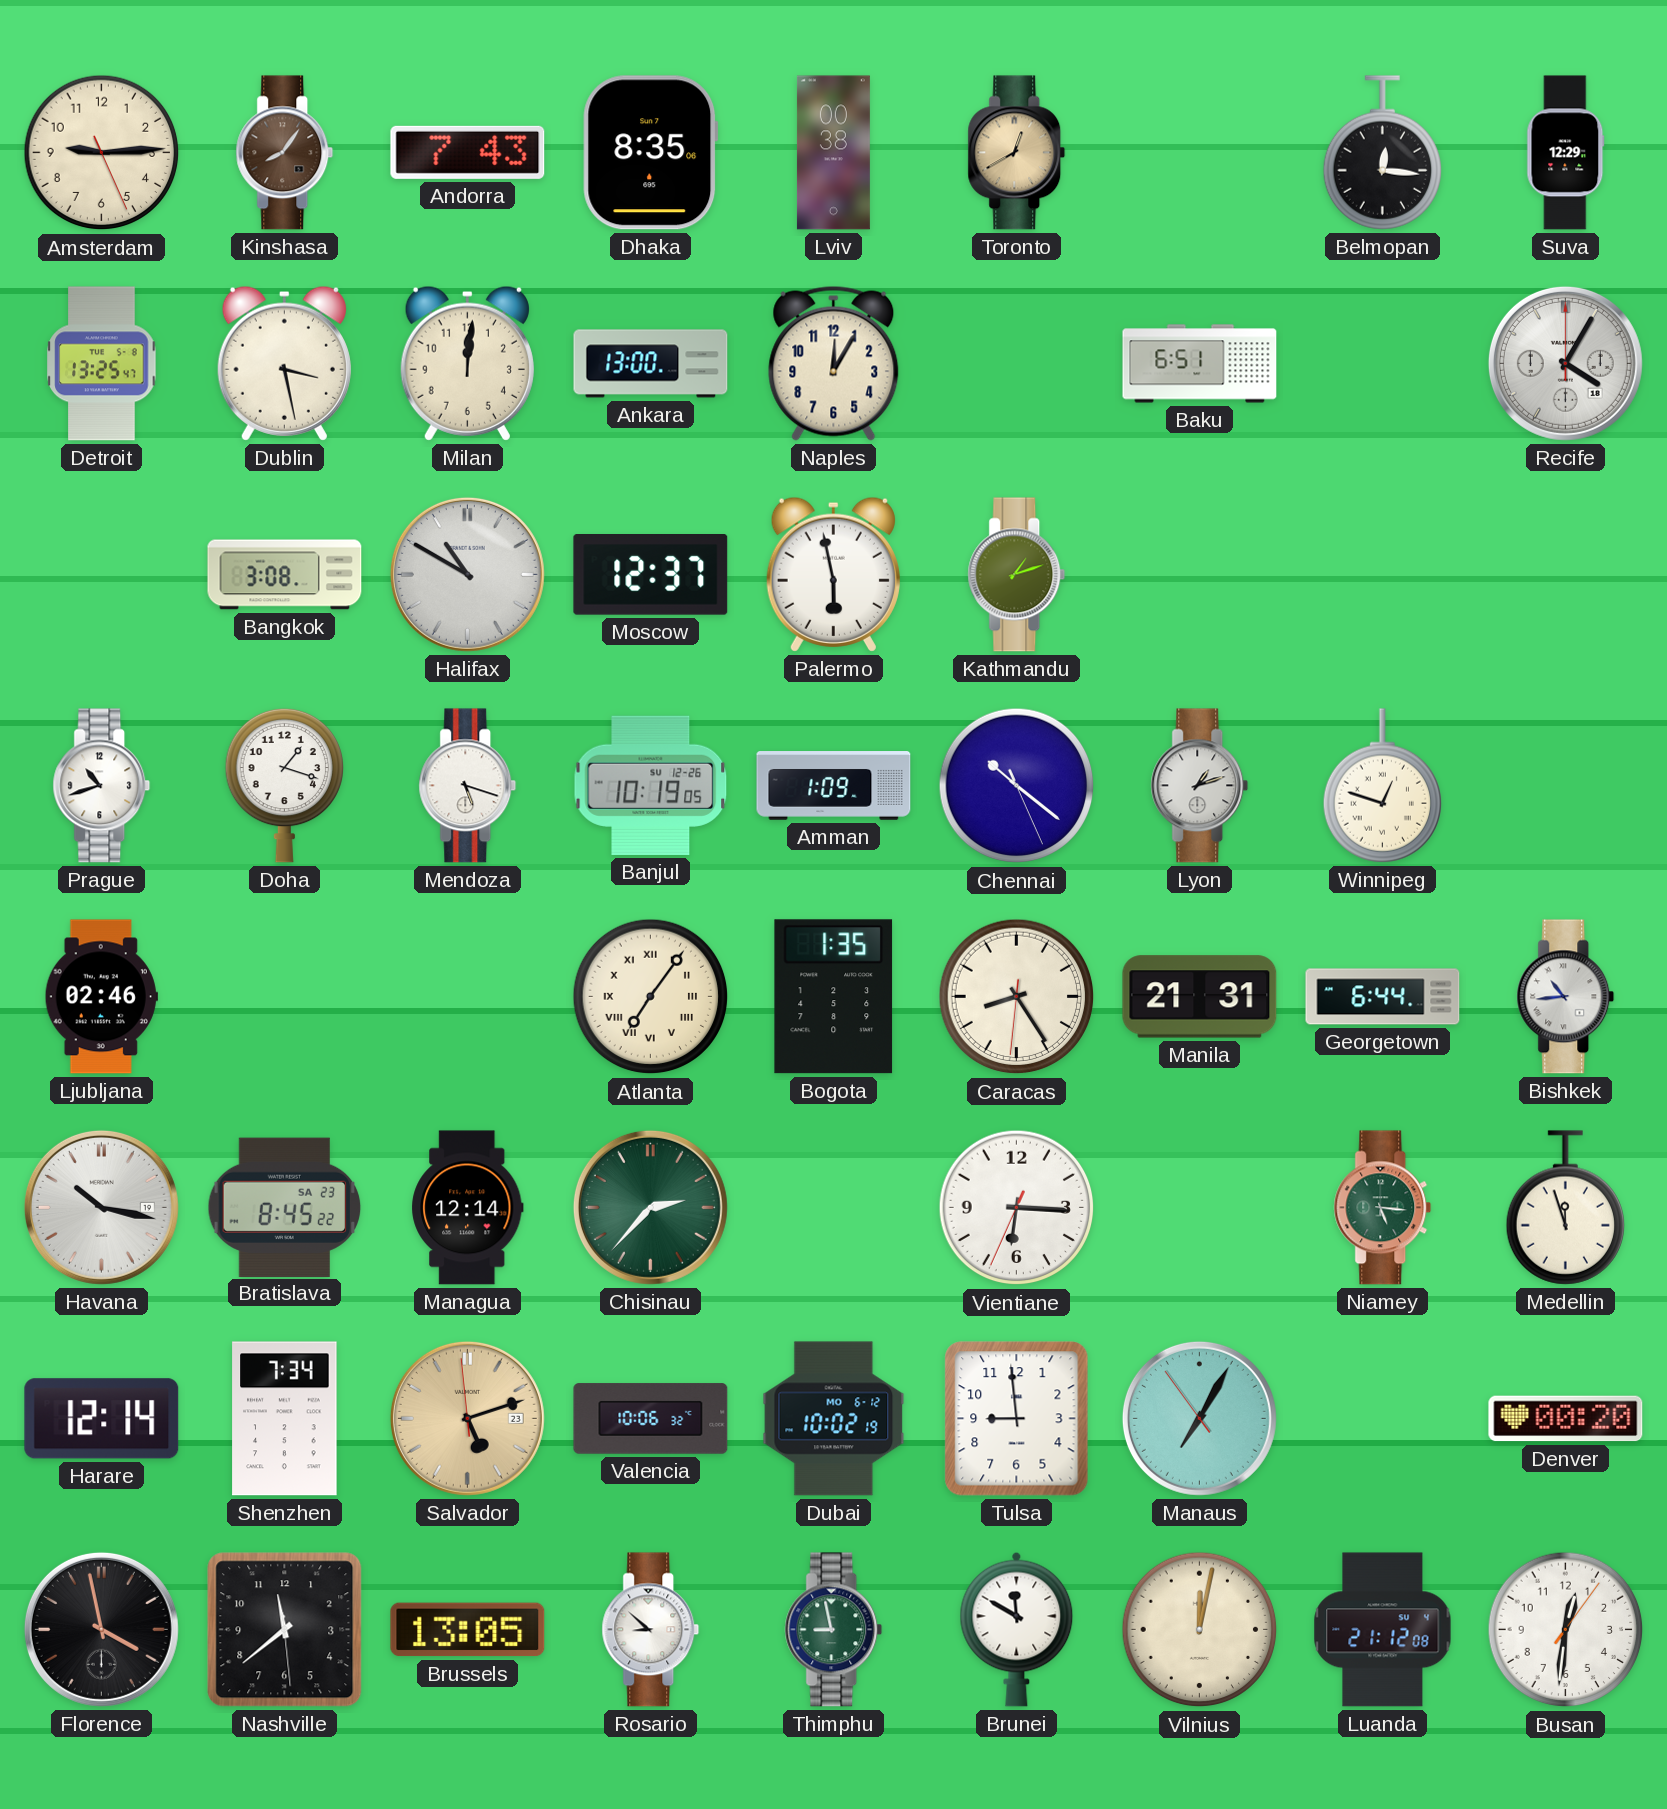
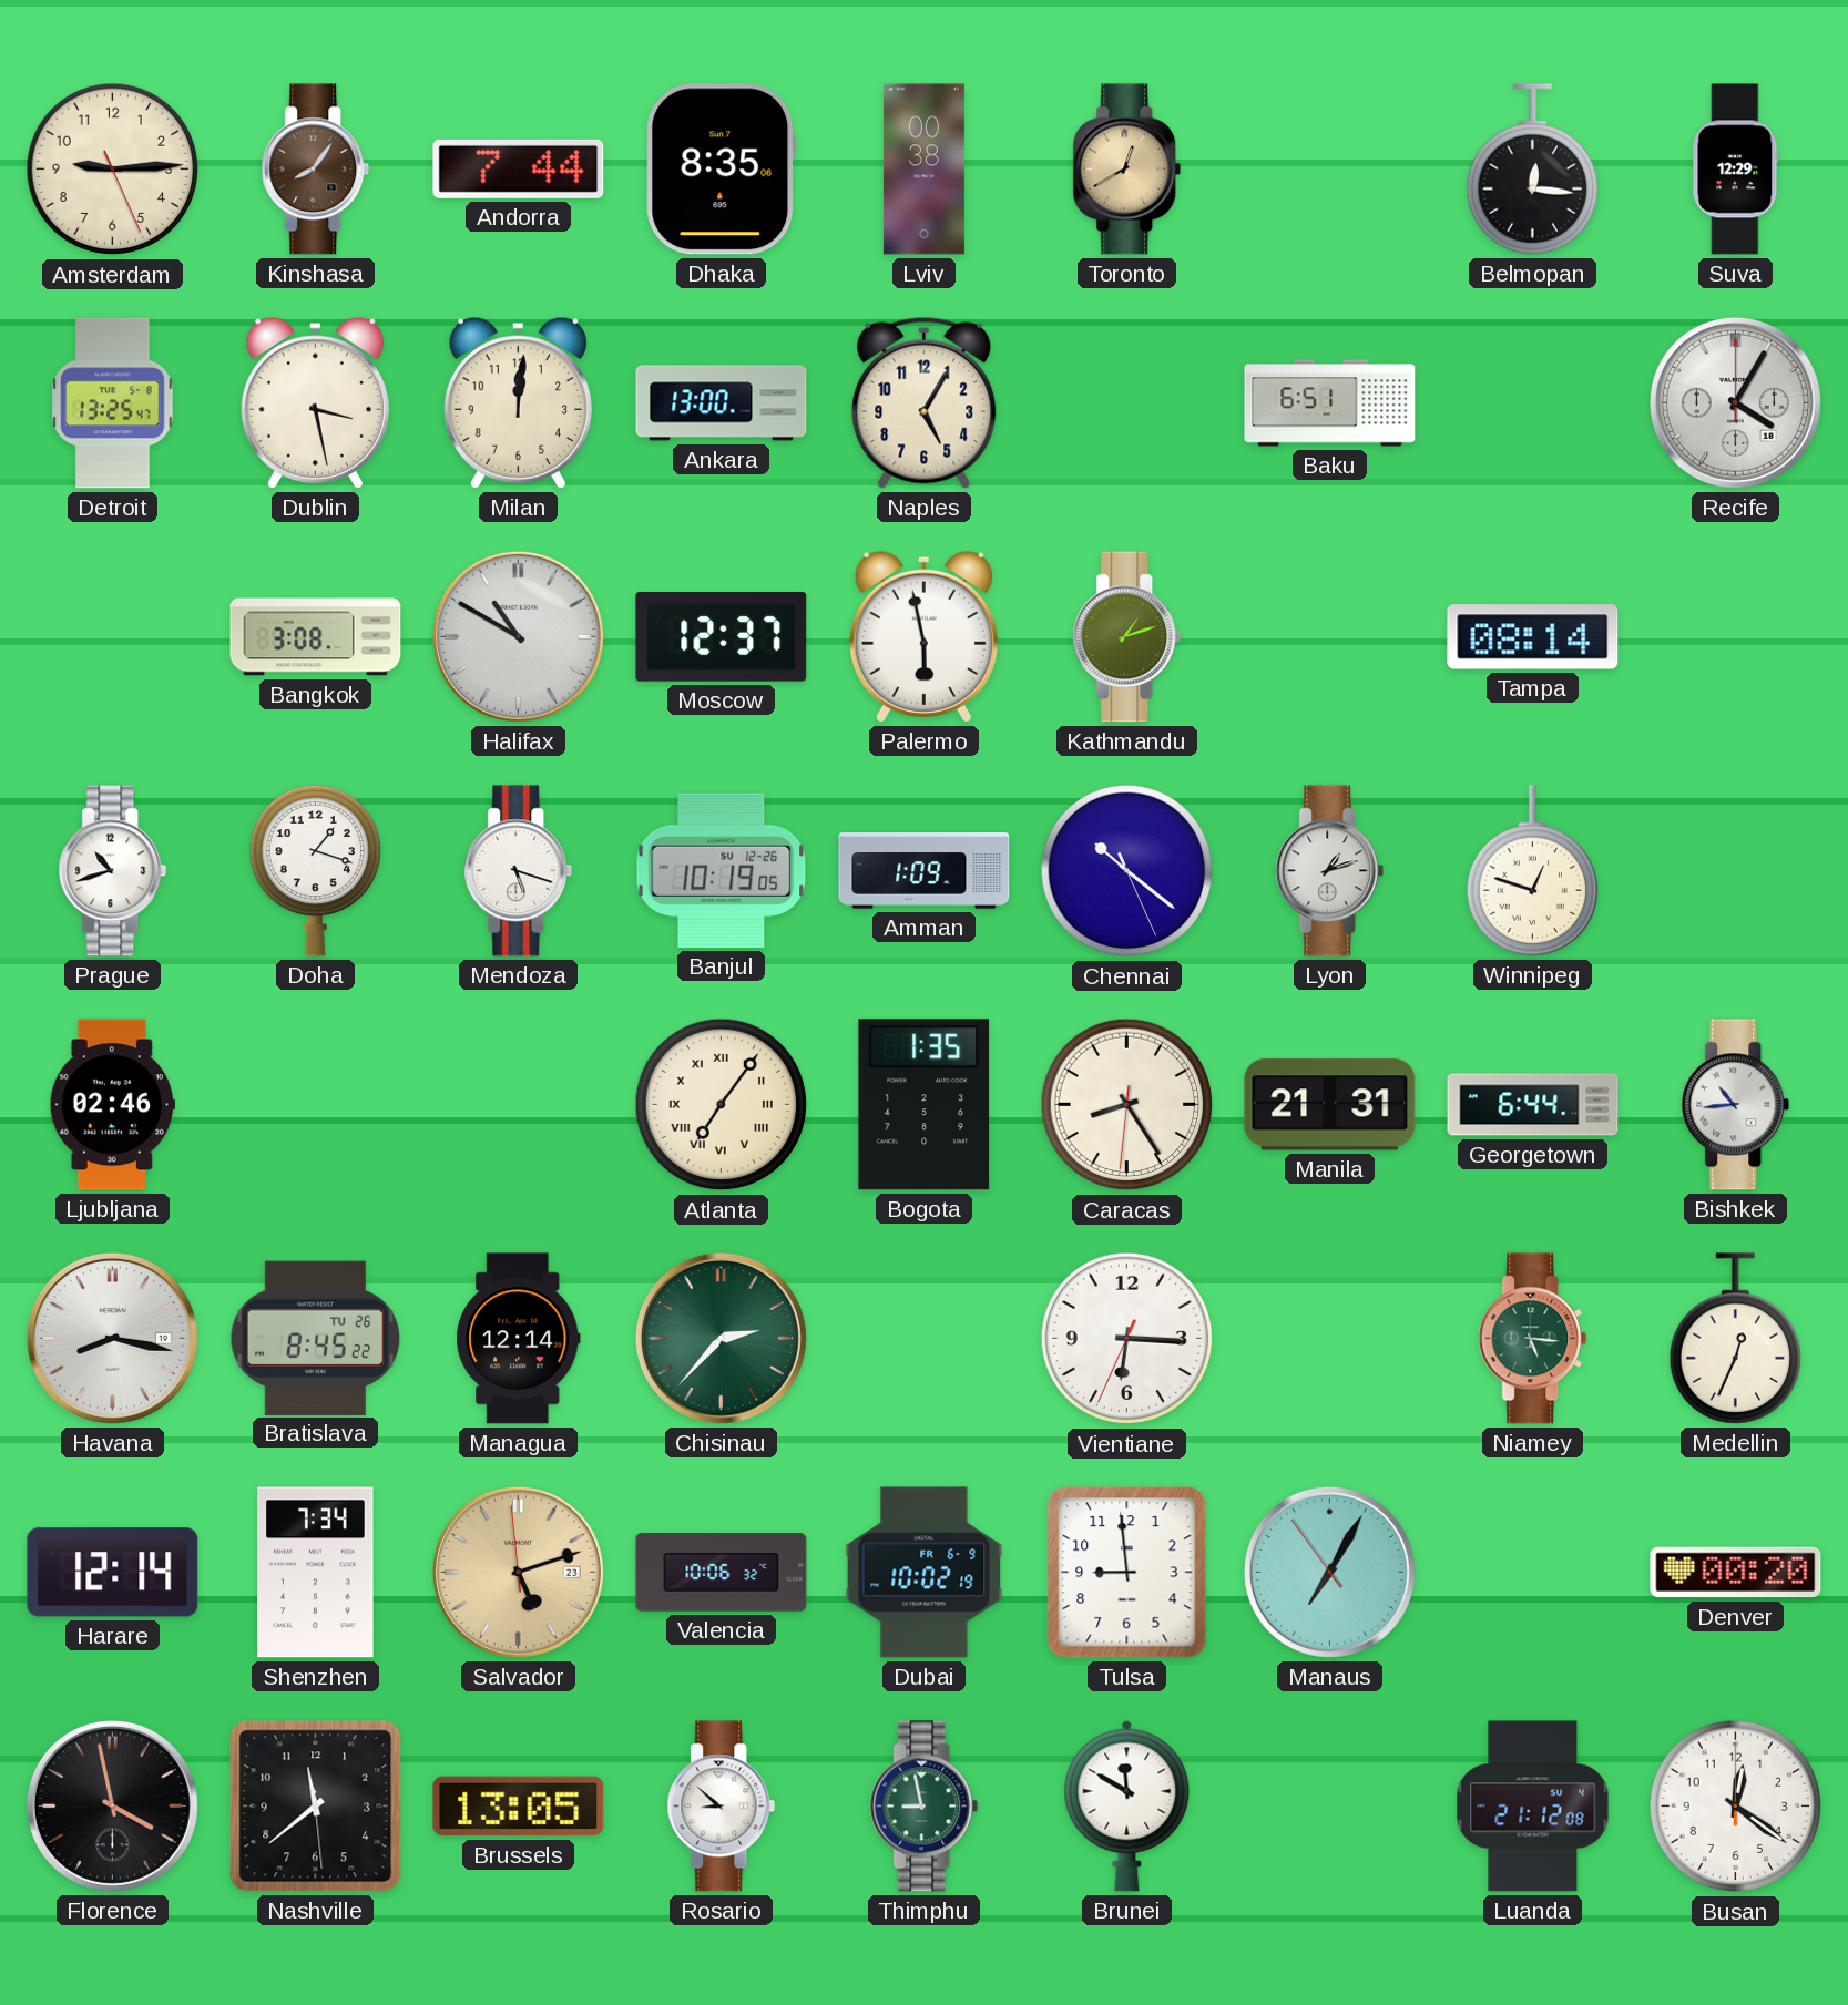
Andorra: 7:43 -> 7:44 (519, 168)
Naples: 12:05 -> 5:05 (925, 402)
Tampa: none -> 08:14 (1533, 637)
Havana: 10:17 -> 8:17 (112, 1338)
Bratislava date: SA 23 -> TU 26 (316, 1338)
Medellin: 11:57 -> 12:34 (1735, 1339)
Dubai date: MO 6-12 -> FR 6-9 (925, 1573)
Vilnius: 12:02 -> none (1200, 1630)
Busan: 12:31 -> 12:21 (1736, 1807)
